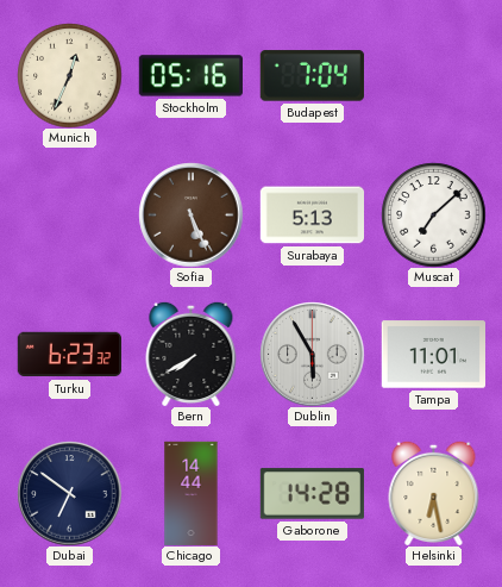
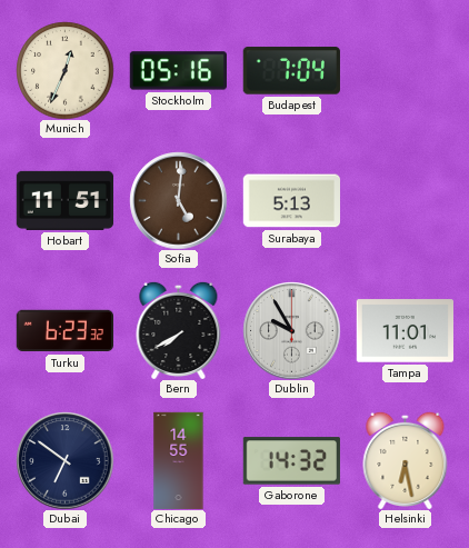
Hobart: none -> 11:51 (64, 200)
Sofia: 5:26 -> 5:01 (178, 200)
Muscat: 7:08 -> none (433, 214)
Dublin: 5:55 -> 9:55 (291, 330)
Chicago: 14:44 -> 14:55 (179, 460)
Gaborone: 14:28 -> 14:32 (291, 461)
